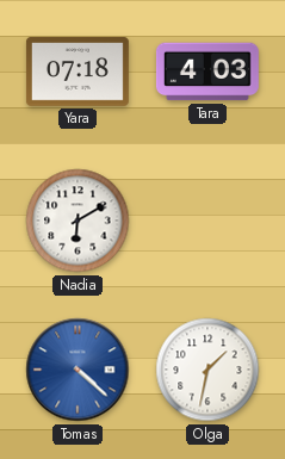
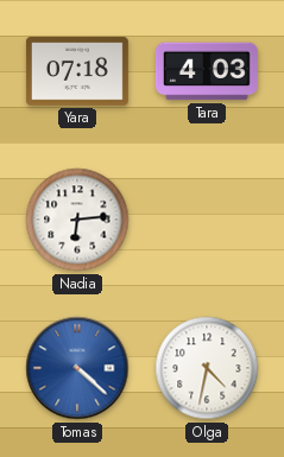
Nadia: 6:10 -> 6:14 (77, 220)
Olga: 1:32 -> 4:32 (207, 368)
